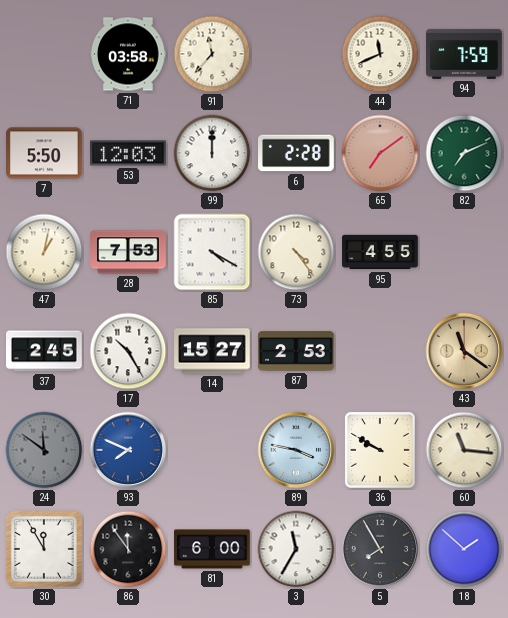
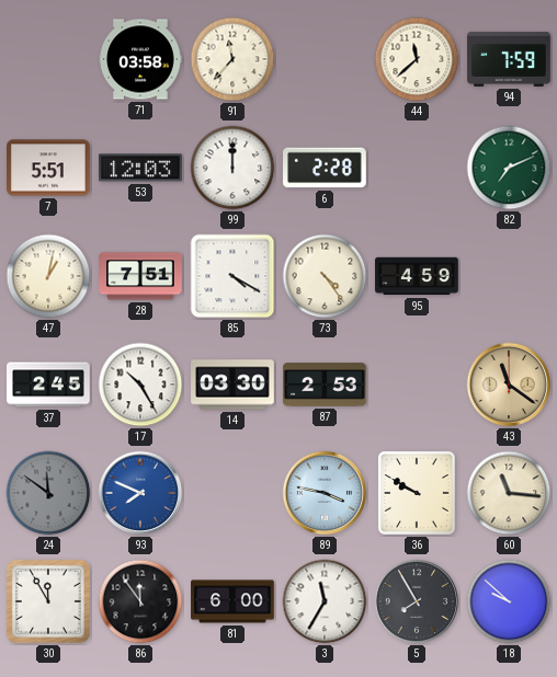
44: 11:41 -> 11:38 (417, 59)
7: 5:50 -> 5:51 (48, 168)
65: 7:09 -> none (380, 153)
28: 7:53 -> 7:51 (140, 276)
95: 4:55 -> 4:59 (417, 276)
14: 15:27 -> 03:30 (232, 385)
18: 1:52 -> 9:52 (509, 601)
